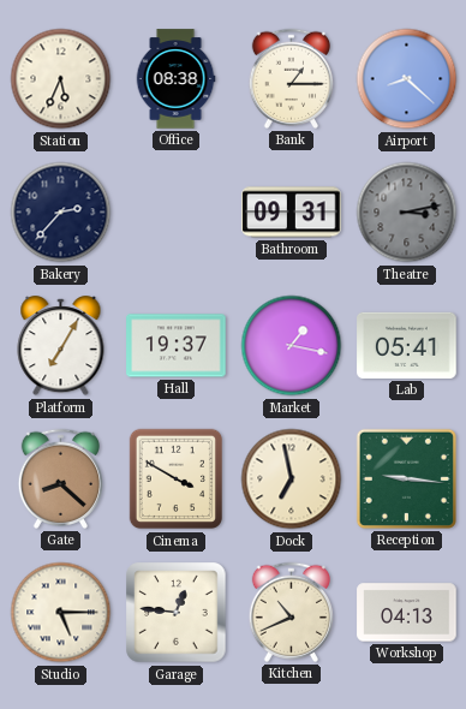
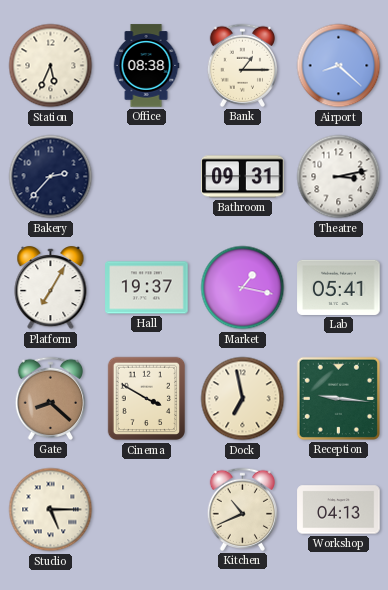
Theatre dial: grey -> white (339, 177)
Garage: 12:46 -> none (177, 613)
